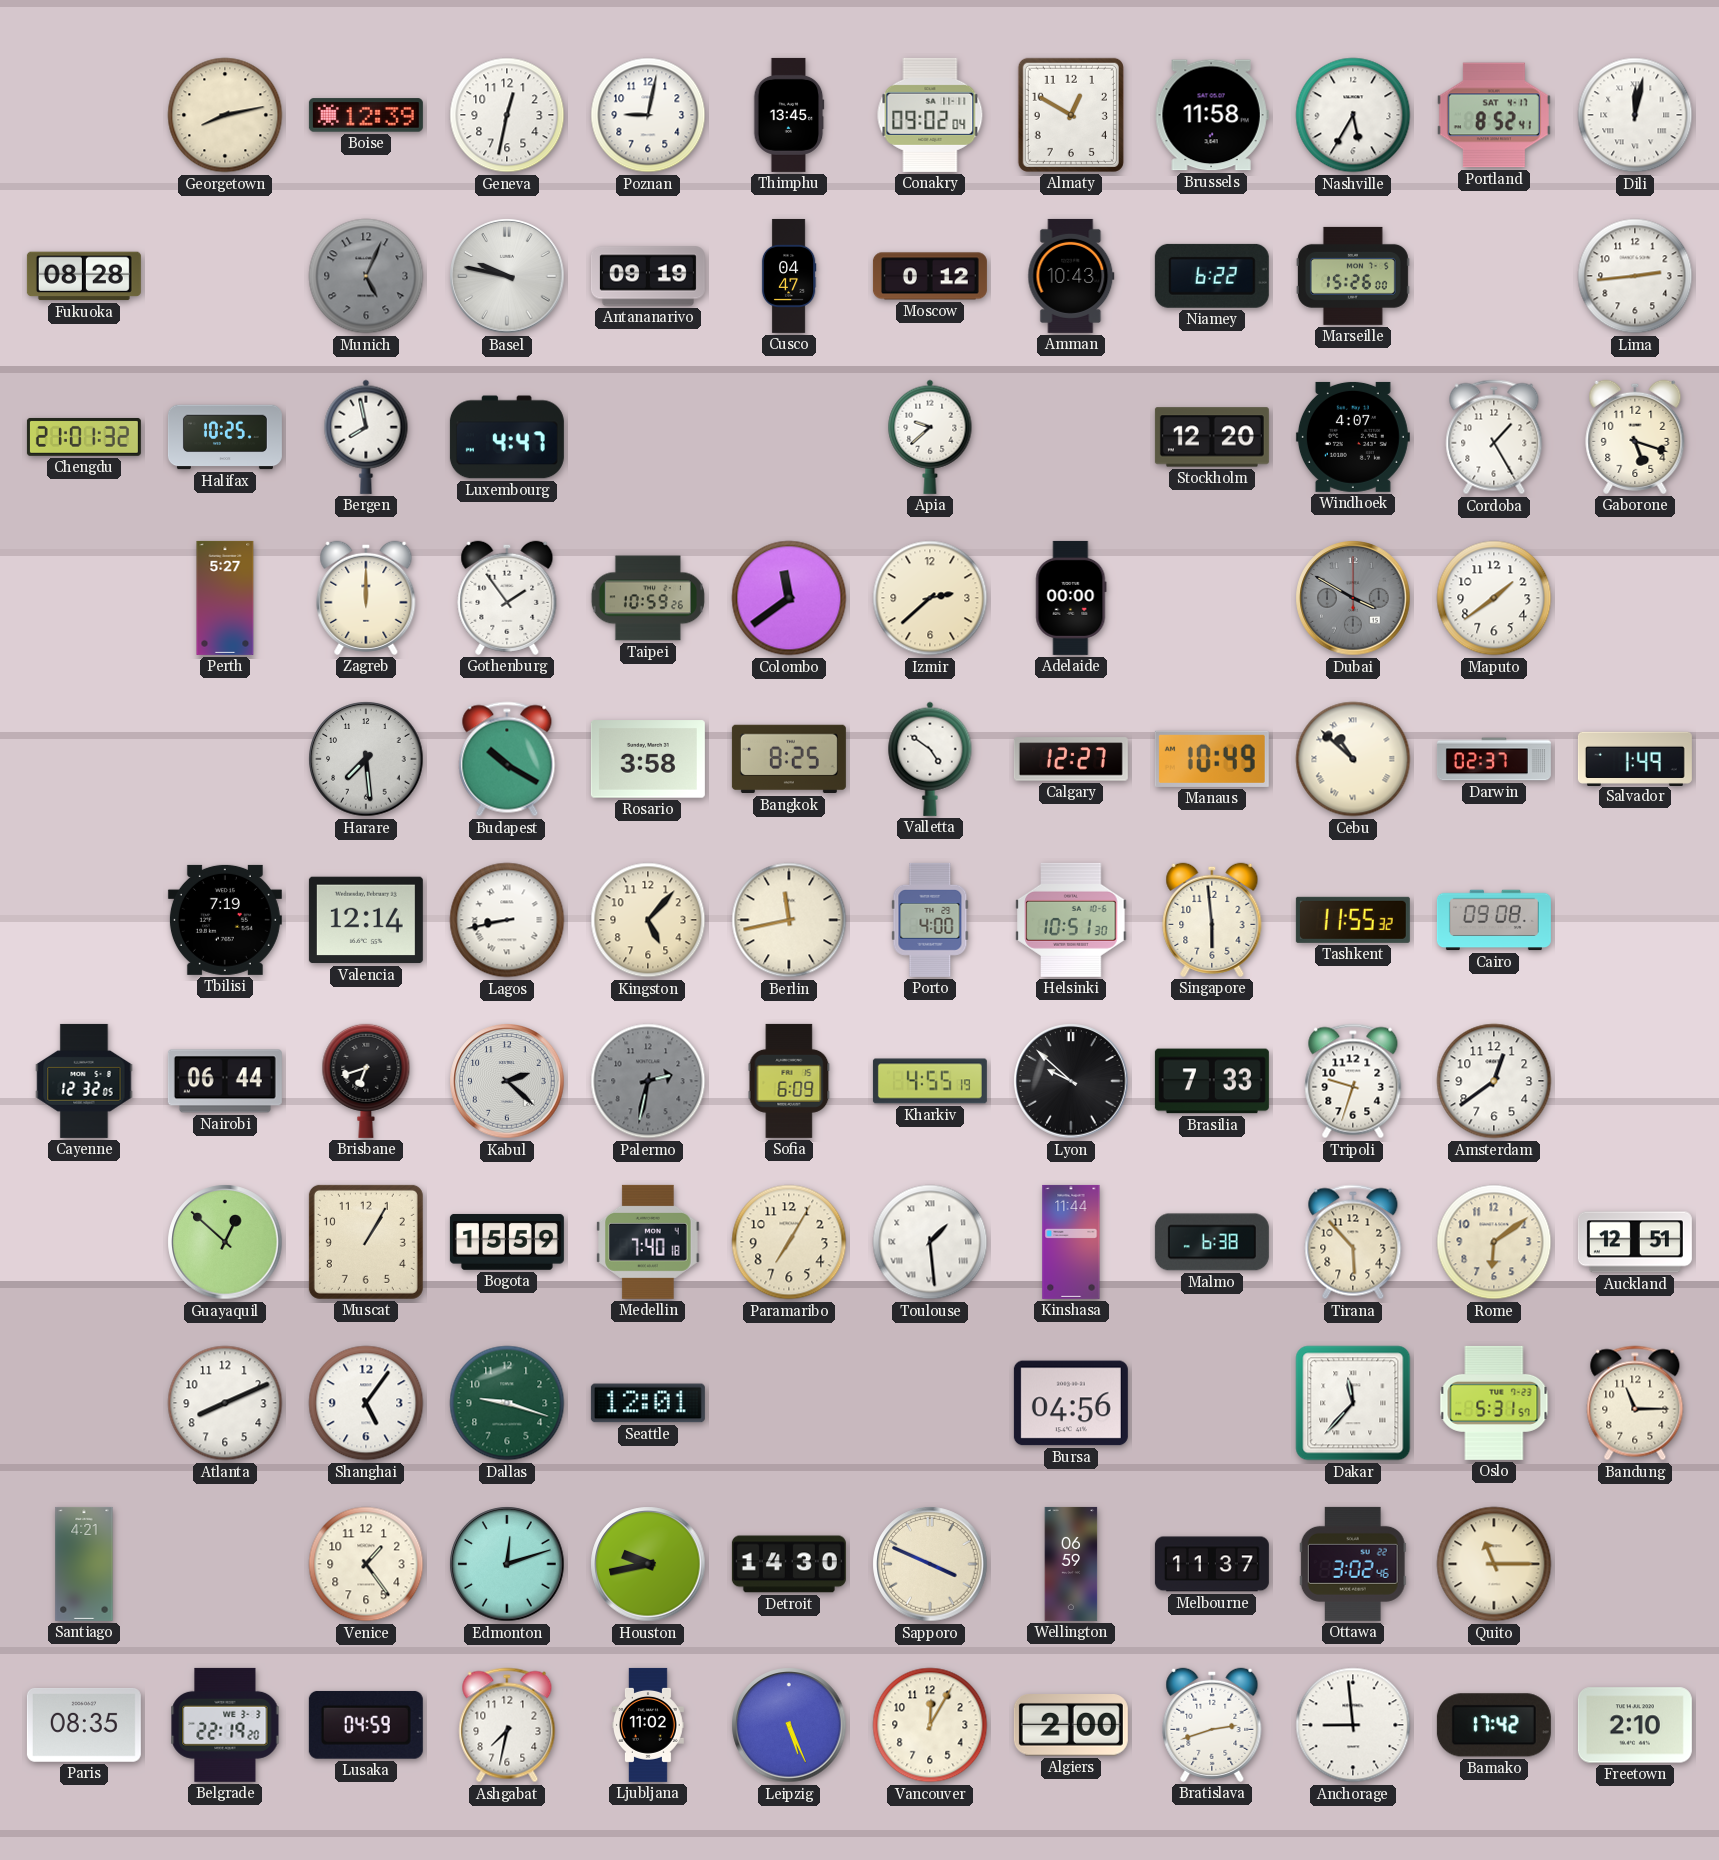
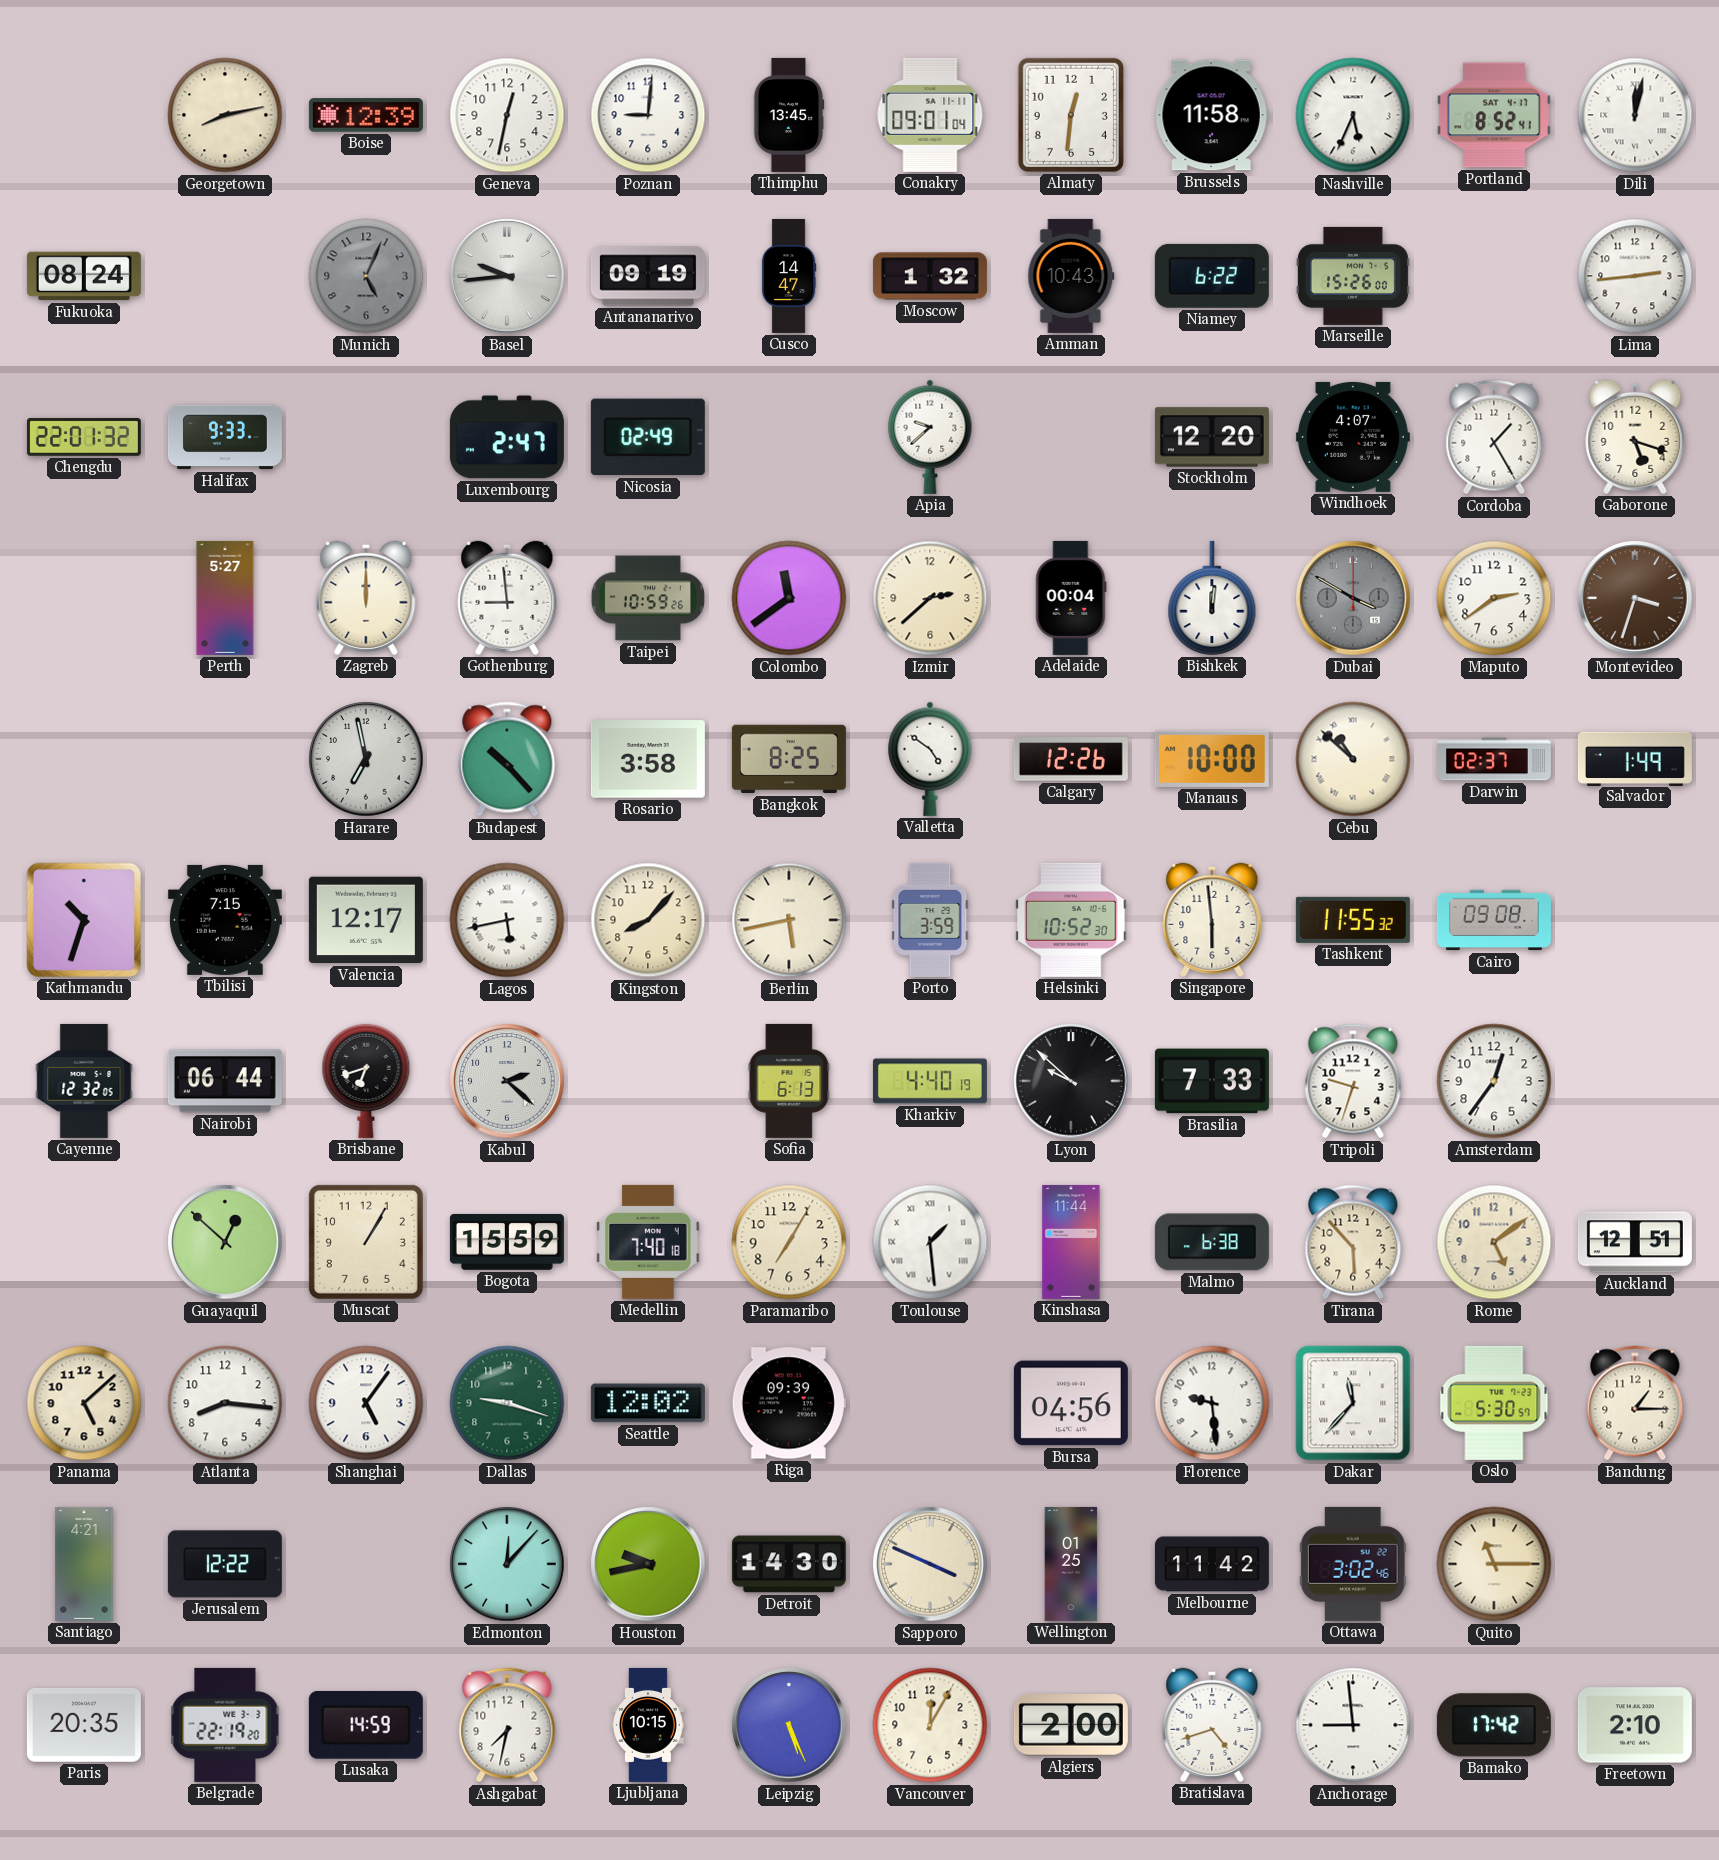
Poznan: 9:02 -> 9:01 (648, 115)
Conakry: 09:02 -> 09:01 (930, 115)
Almaty: 12:50 -> 12:31 (1071, 115)
Nashville: 5:35 -> 5:34 (1353, 115)
Fukuoka: 08:28 -> 08:24 (84, 276)
Basel: 9:47 -> 9:44 (507, 276)
Cusco: 04:47 -> 14:47 (789, 276)
Moscow: 0:12 -> 1:32 (930, 276)
Chengdu: 21:01 -> 22:01 (84, 437)
Halifax: 10:25 -> 9:33 (225, 437)
Bergen: 7:58 -> none (366, 437)
Luxembourg: 4:47 -> 2:47 (507, 437)
Nicosia: none -> 02:49 (648, 437)
Gothenburg: 1:54 -> 8:59 (507, 598)
Adelaide: 00:00 -> 00:04 (1071, 598)
Bishkek: none -> 12:01 (1212, 598)
Maputo: 1:39 -> 2:39 (1494, 598)
Montevideo: none -> 3:33 (1635, 598)
Harare: 7:29 -> 6:58 (366, 759)
Budapest: 10:20 -> 10:23 (507, 759)
Calgary: 12:27 -> 12:26 (1071, 759)
Manaus: 10:49 -> 10:00 (1212, 759)
Kathmandu: none -> 10:33 (84, 920)
Tbilisi: 7:19 -> 7:15 (225, 920)
Valencia: 12:14 -> 12:17 (366, 920)
Lagos: 8:43 -> 5:43 (507, 920)
Kingston: 5:07 -> 8:07 (648, 920)
Berlin: 11:43 -> 5:43 (789, 920)
Porto: 4:00 -> 3:59 (930, 920)
Helsinki: 10:51 -> 10:52 (1071, 920)
Palermo: 2:32 -> none (648, 1081)
Sofia: 6:09 -> 6:13 (789, 1081)
Kharkiv: 4:55 -> 4:40 (930, 1081)
Amsterdam: 12:39 -> 12:36 (1494, 1081)
Rome: 6:09 -> 5:09 (1494, 1242)
Panama: none -> 5:08 (84, 1403)
Atlanta: 8:11 -> 8:16 (225, 1403)
Seattle: 12:01 -> 12:02 (648, 1403)
Riga: none -> 09:39 (789, 1403)
Florence: none -> 9:29 (1212, 1403)
Oslo: 5:31 -> 5:30 (1494, 1403)
Bandung: 11:15 -> 1:15 (1635, 1403)
Jerusalem: none -> 12:22 (225, 1564)
Venice: 1:24 -> none (366, 1564)
Edmonton: 12:12 -> 12:07 (507, 1564)
Wellington: 06:59 -> 01:25 (1071, 1564)
Melbourne: 11:37 -> 11:42 (1212, 1564)
Paris: 08:35 -> 20:35 (84, 1726)
Lusaka: 04:59 -> 14:59 (366, 1725)
Ljubljana: 11:02 -> 10:15 (649, 1725)
Bratislava: 2:42 -> 4:42 (1212, 1725)
